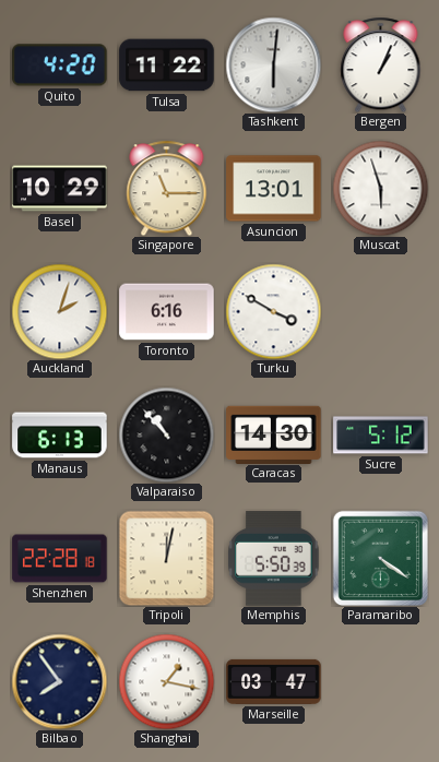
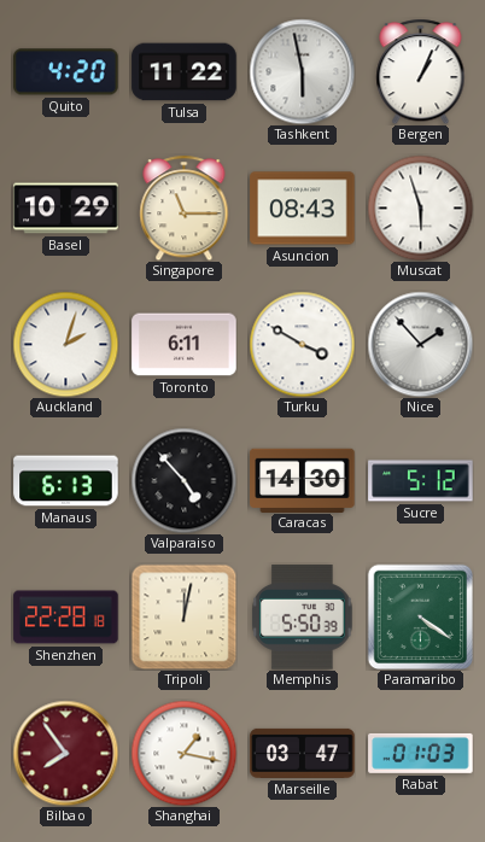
Tashkent: 6:01 -> 5:58 (302, 71)
Asuncion: 13:01 -> 08:43 (303, 209)
Toronto: 6:16 -> 6:11 (185, 345)
Nice: none -> 1:53 (420, 344)
Valparaiso: 10:53 -> 4:53 (183, 480)
Bilbao dial: navy -> burgundy (65, 753)
Rabat: none -> 01:03 (421, 753)
